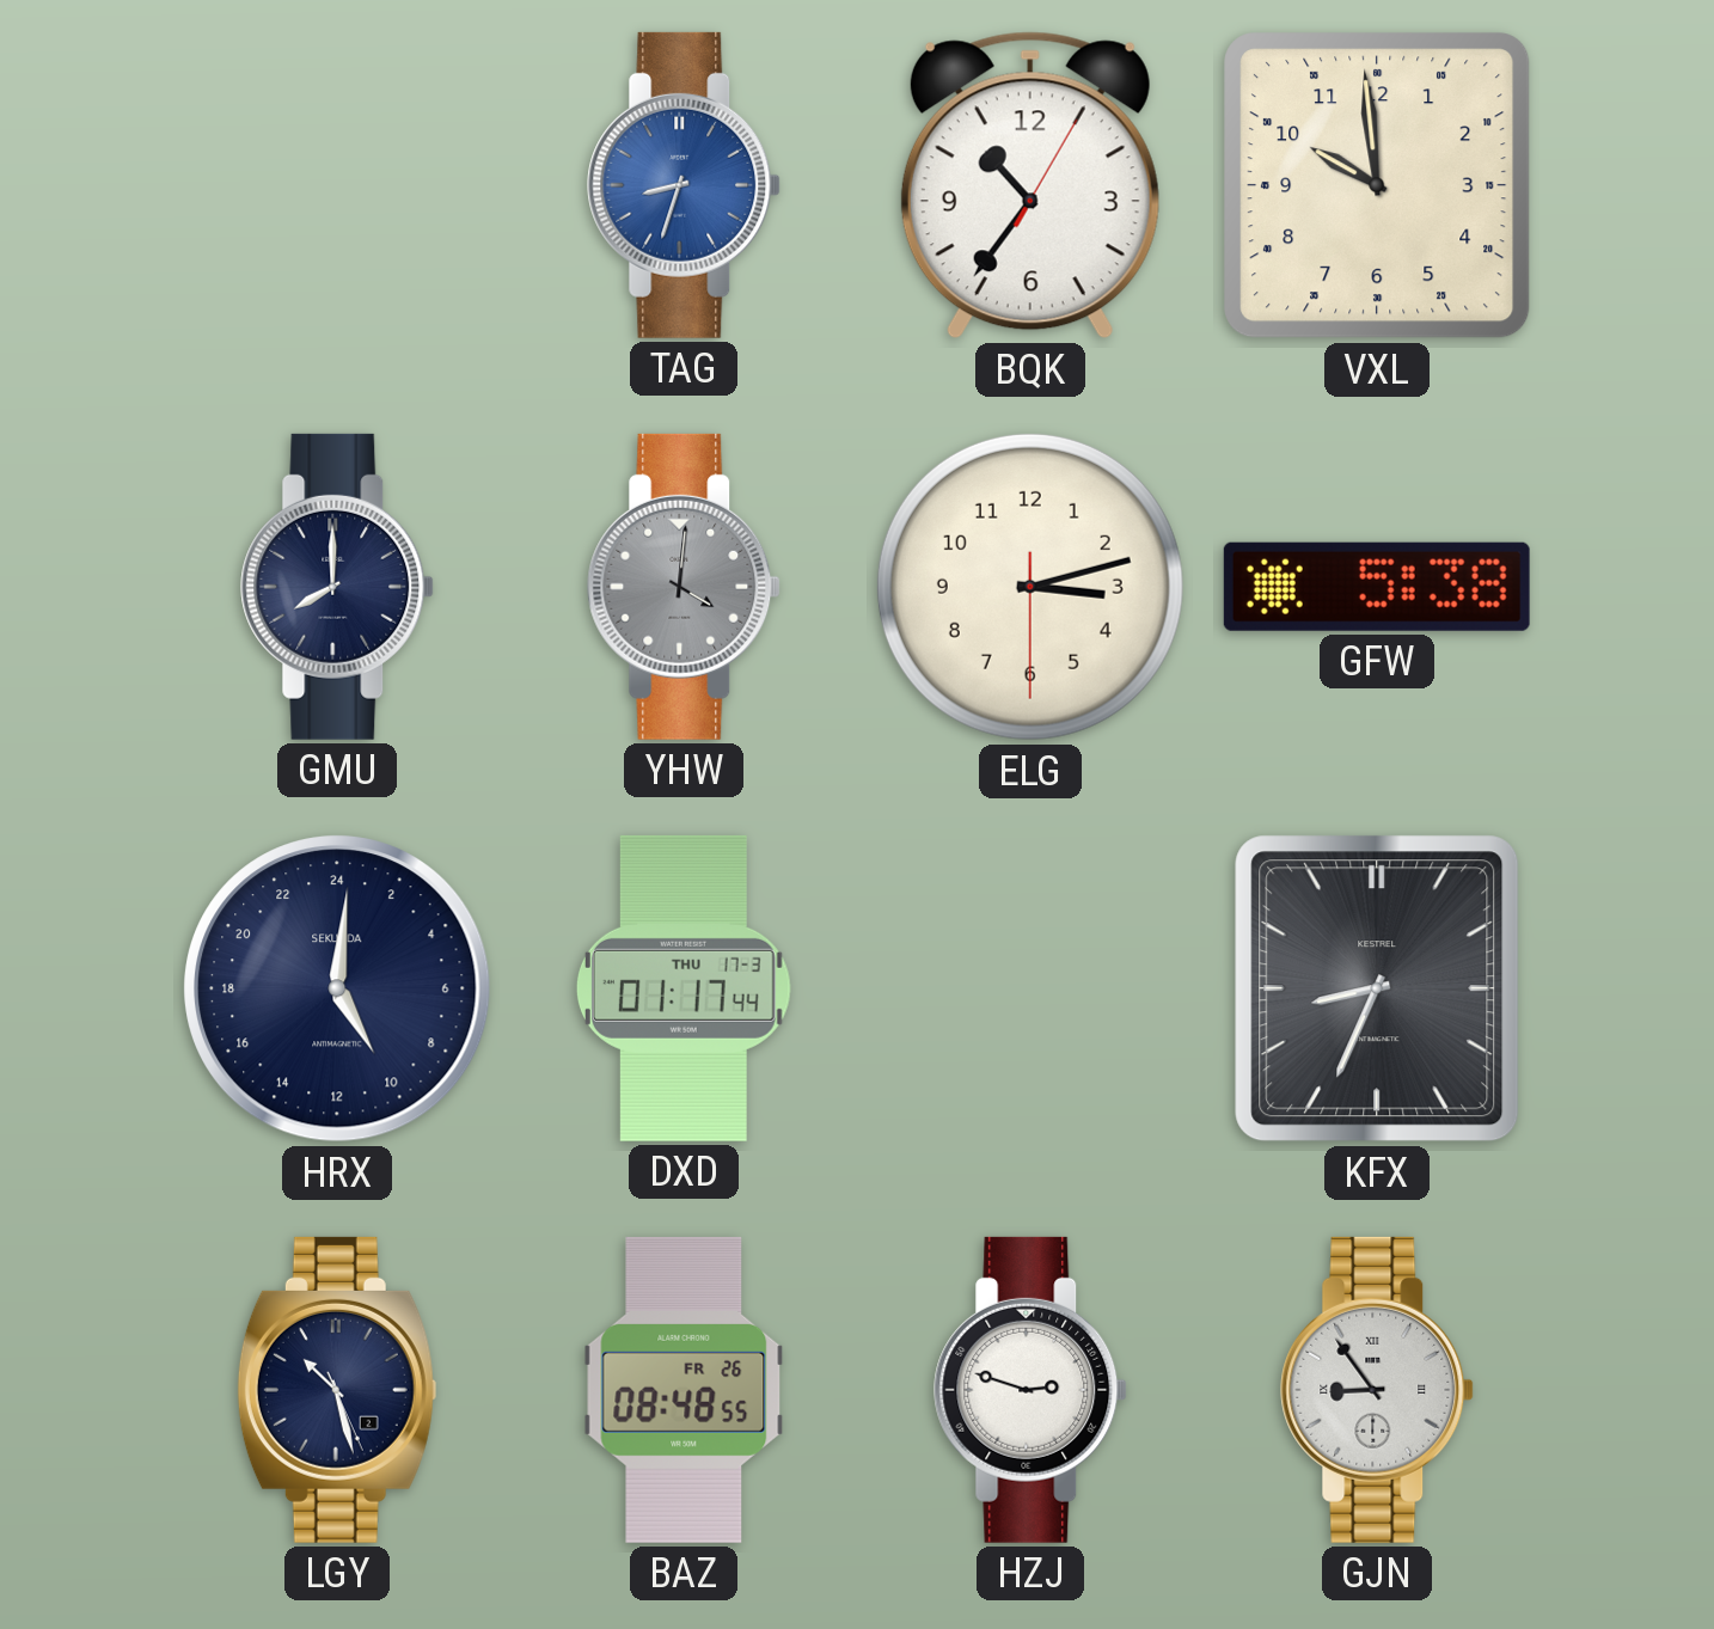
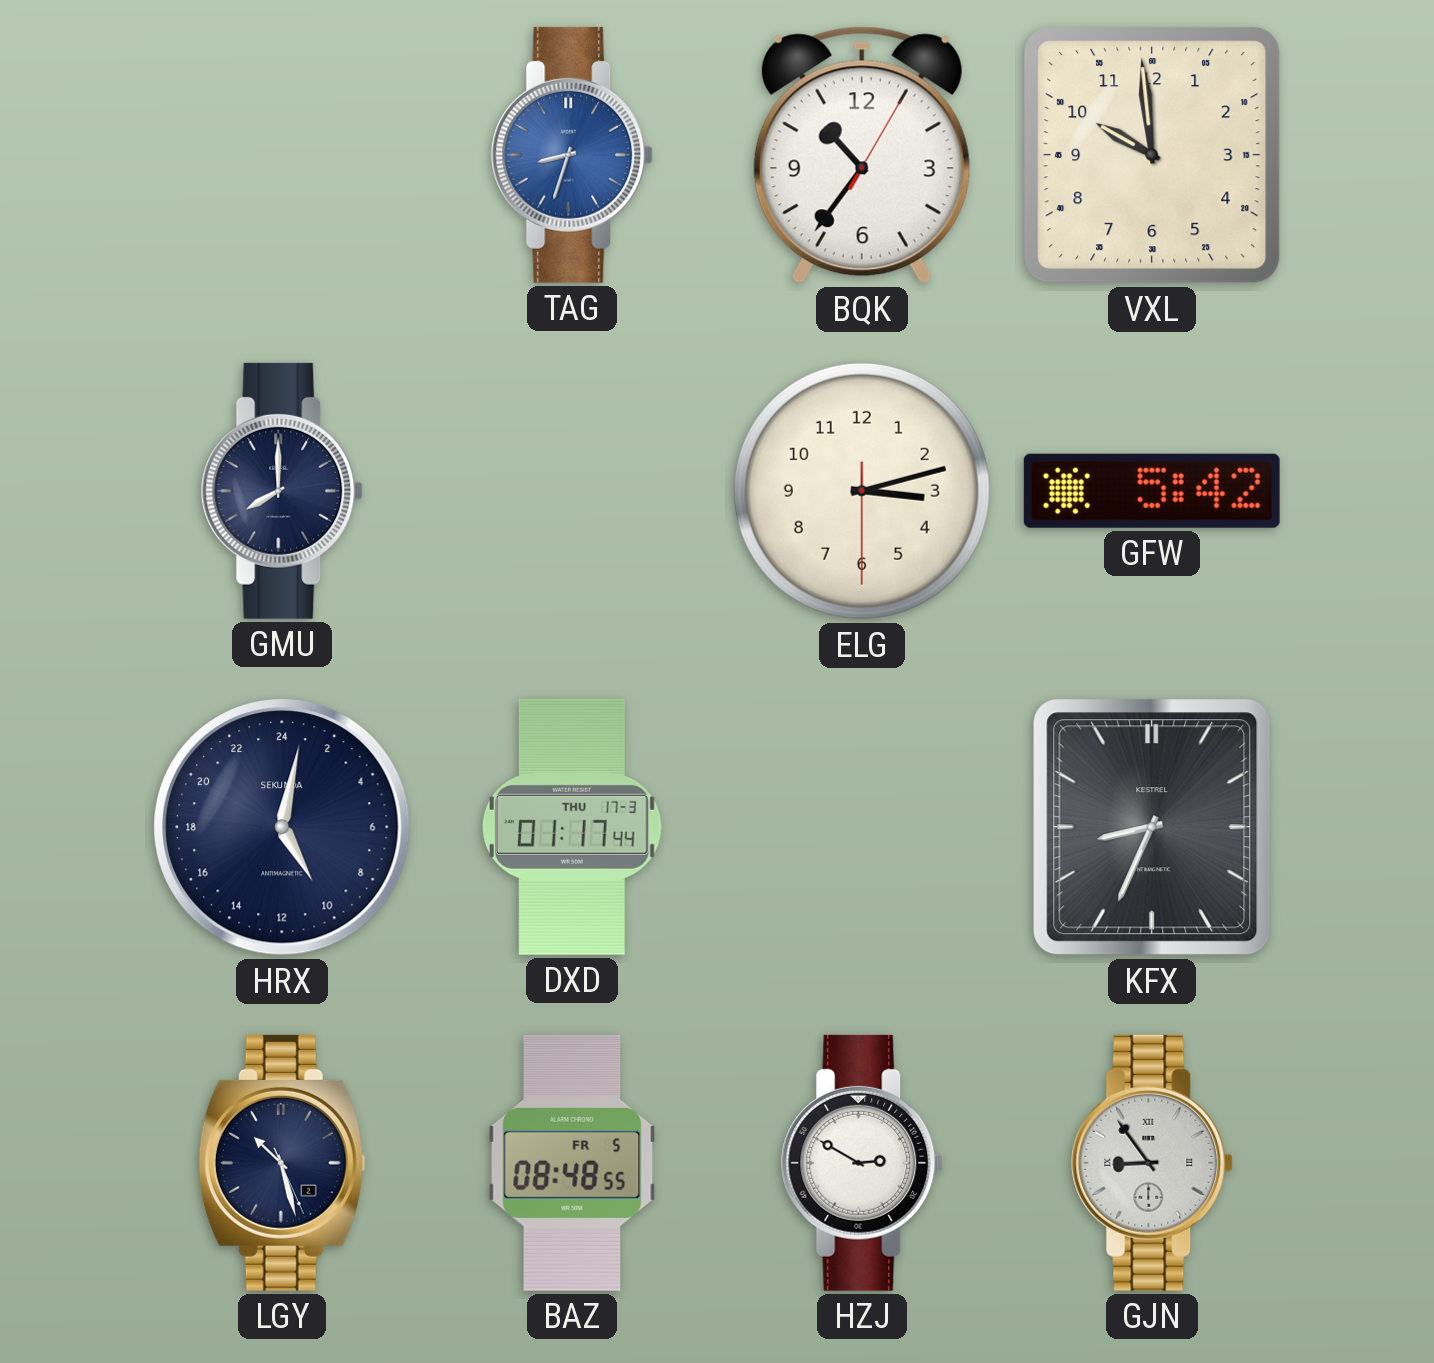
YHW: 4:01 -> none (684, 587)
GFW: 5:38 -> 5:42 (1152, 491)
HRX: 10:01 -> 10:02 (283, 828)
BAZ date: FR 26 -> FR 5 (572, 1163)
HZJ: 2:48 -> 2:50 (862, 1163)
